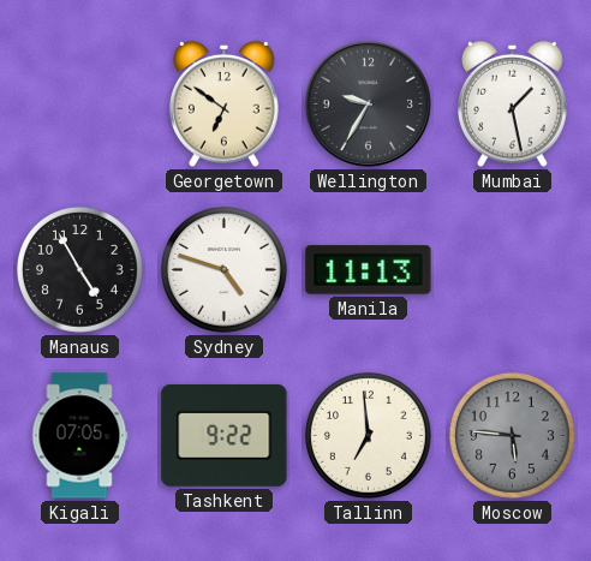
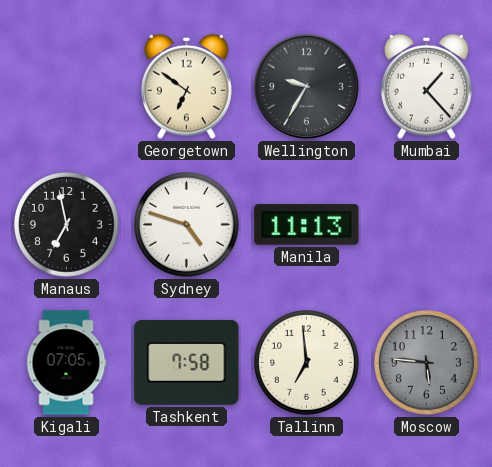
Mumbai: 1:28 -> 1:23 (427, 86)
Manaus: 4:55 -> 6:58 (66, 224)
Tashkent: 9:22 -> 7:58 (187, 362)
